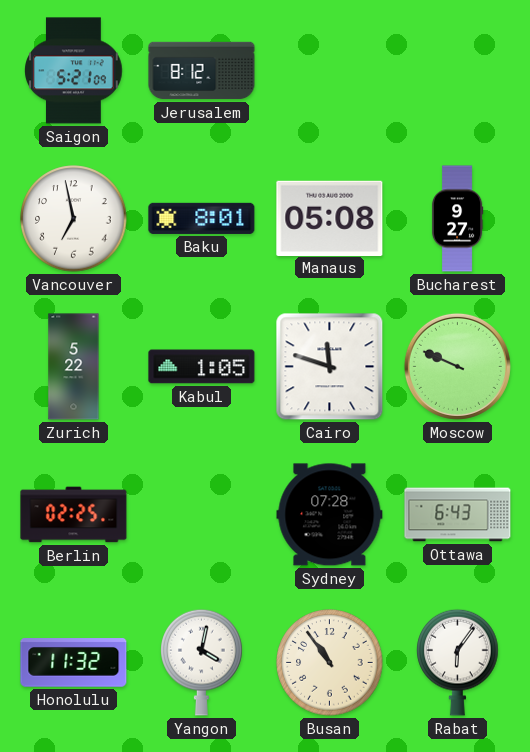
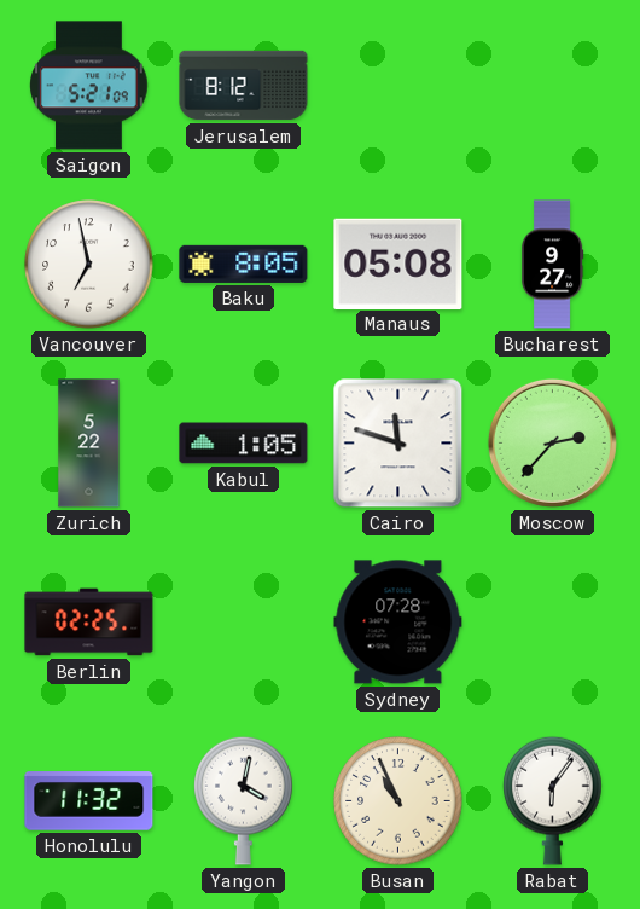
Baku: 8:01 -> 8:05 (244, 264)
Moscow: 9:49 -> 2:37 (552, 442)
Ottawa: 6:43 -> none (458, 515)
Busan: 10:54 -> 10:56 (398, 801)
